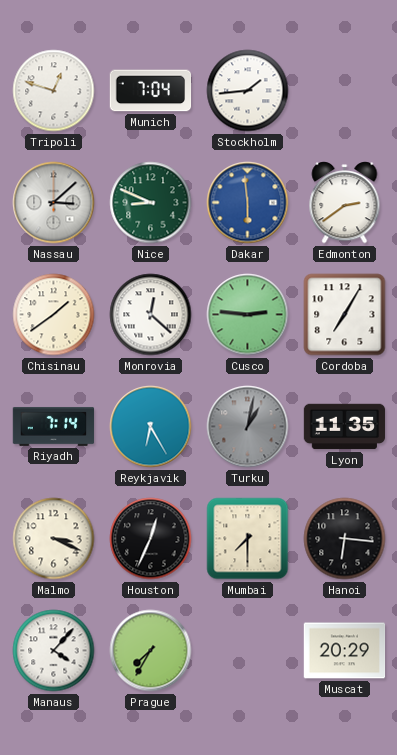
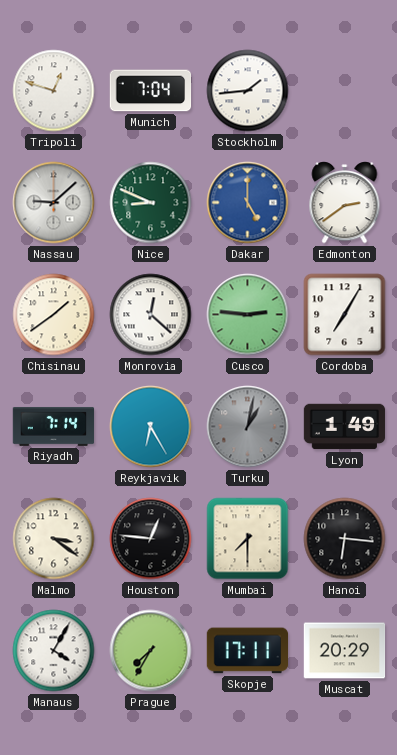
Nassau: 3:08 -> 9:08 (54, 203)
Dakar: 5:59 -> 5:00 (248, 203)
Lyon: 11:35 -> 1:49 (345, 427)
Malmo: 3:19 -> 3:21 (54, 539)
Houston: 12:34 -> 12:46 (151, 539)
Manaus: 4:07 -> 4:05 (54, 651)
Skopje: none -> 17:11 (248, 651)
